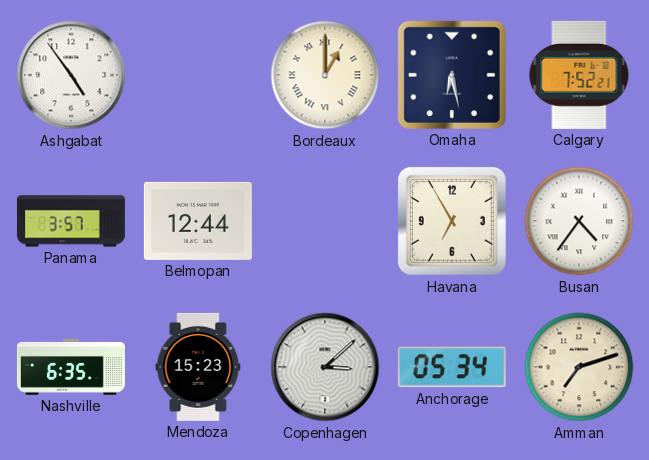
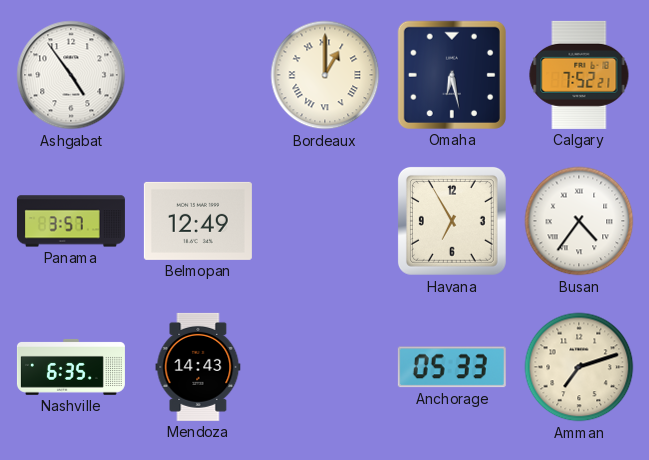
Belmopan: 12:44 -> 12:49 (198, 221)
Mendoza: 15:23 -> 14:43 (198, 367)
Copenhagen: 3:08 -> none (325, 367)
Anchorage: 05:34 -> 05:33 (452, 367)
